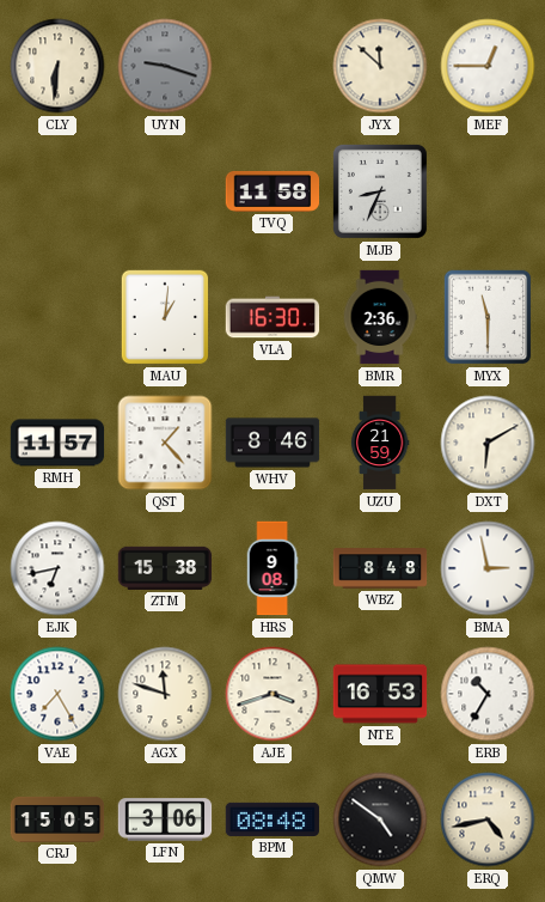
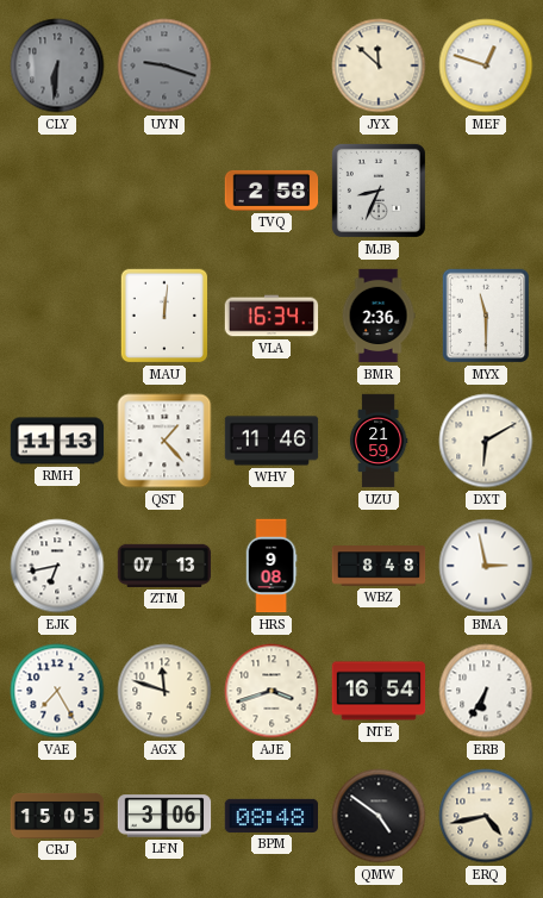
CLY dial: cream -> grey (57, 66)
MEF: 12:45 -> 12:48 (486, 66)
TVQ: 11:58 -> 2:58 (271, 191)
MAU: 1:01 -> 12:01 (164, 316)
VLA: 16:30 -> 16:34 (271, 316)
RMH: 11:57 -> 11:13 (57, 441)
WHV: 8:46 -> 11:46 (271, 441)
ZTM: 15:38 -> 07:13 (164, 566)
NTE: 16:53 -> 16:54 (379, 691)
ERB: 10:35 -> 6:35 (486, 691)
